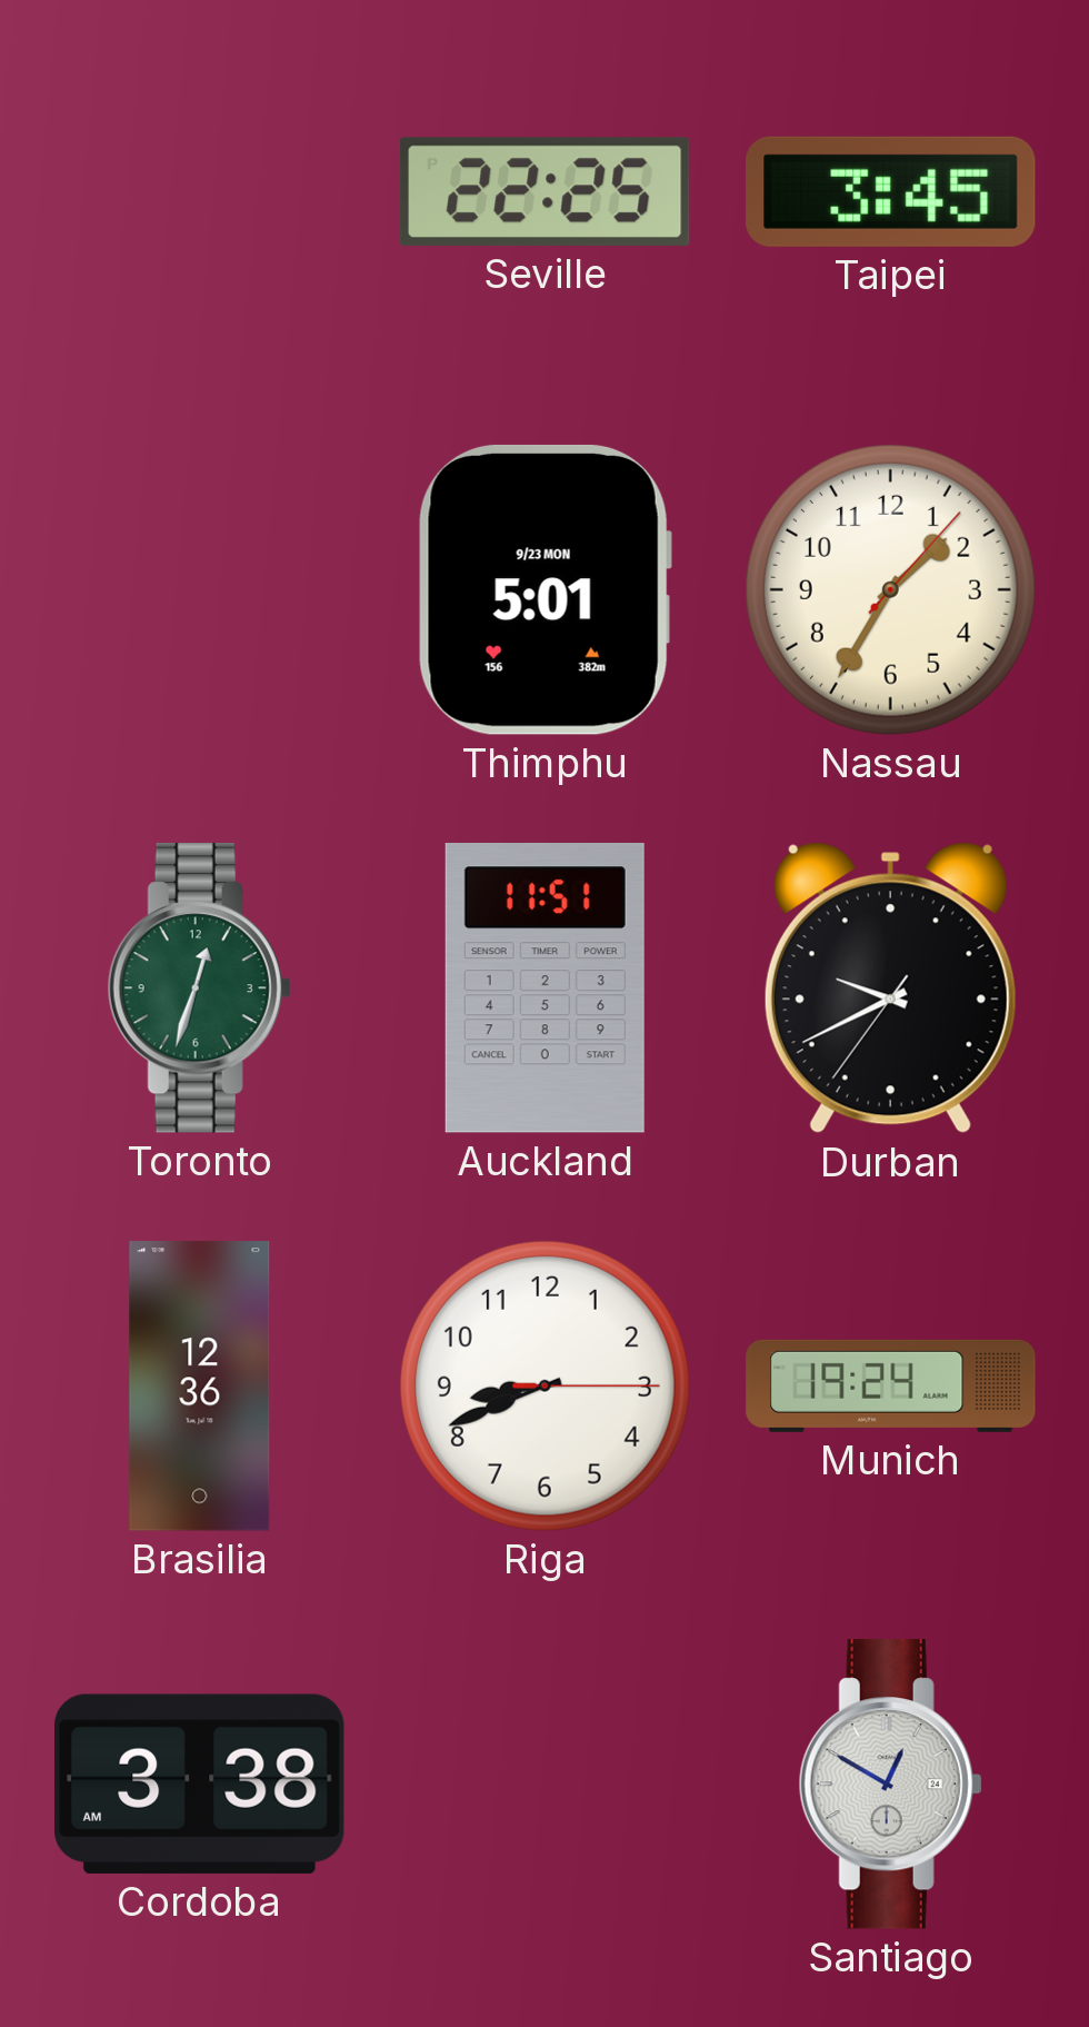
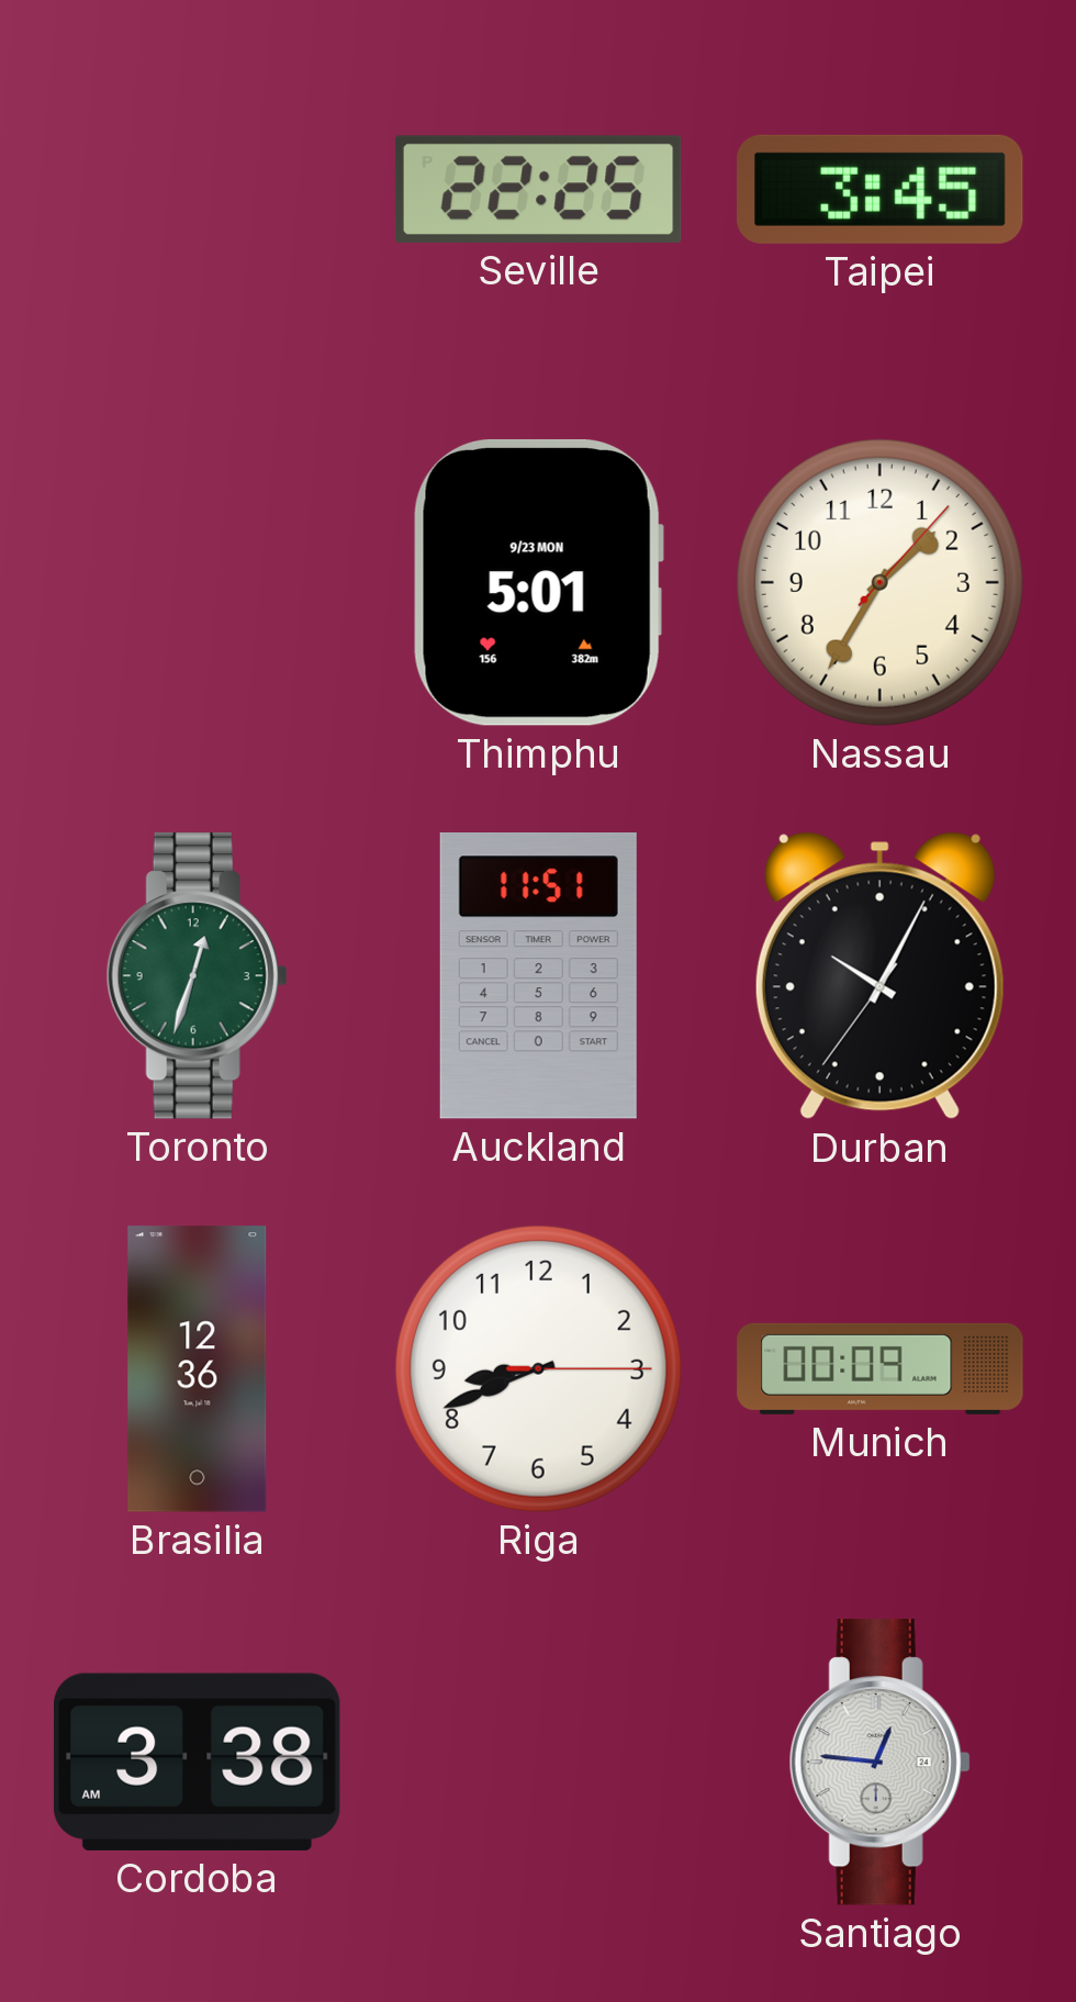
Durban: 9:40 -> 10:04 (879, 976)
Munich: 19:24 -> 00:09 (881, 1368)
Santiago: 12:50 -> 12:46 (879, 1763)
